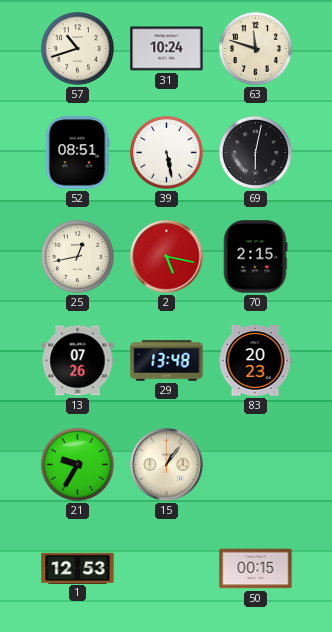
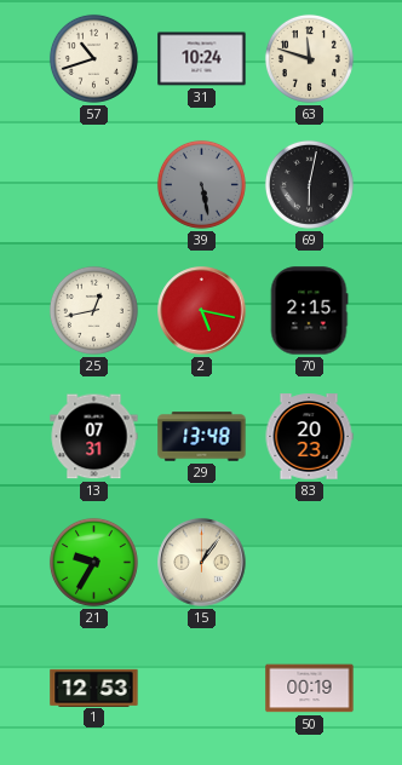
52: 08:51 -> none (77, 153)
39 dial: white -> grey (201, 184)
13: 07:26 -> 07:31 (94, 437)
50: 00:15 -> 00:19 (310, 689)
